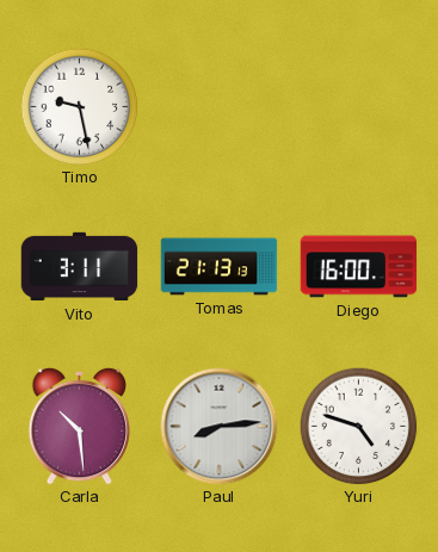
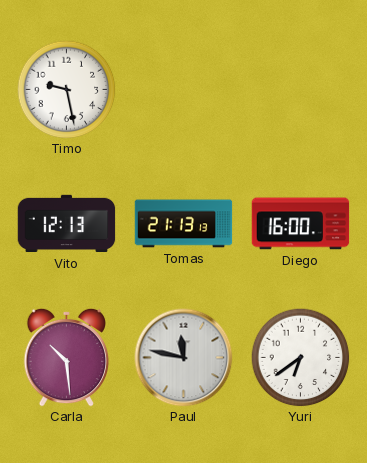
Vito: 3:11 -> 12:13 (67, 224)
Paul: 8:14 -> 11:47 (184, 358)
Yuri: 4:48 -> 6:39 (301, 358)
